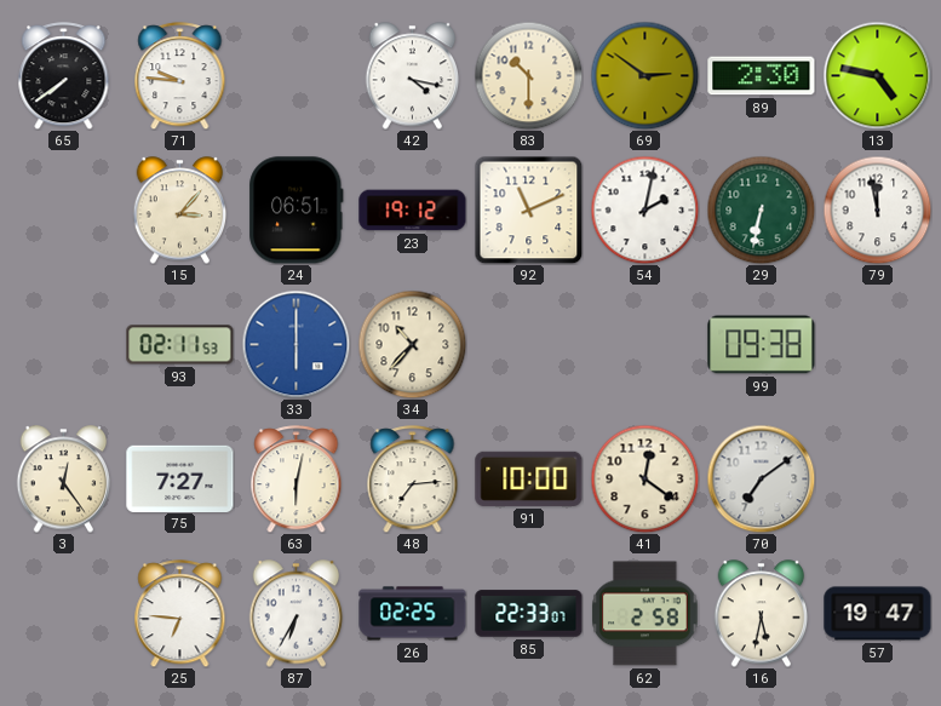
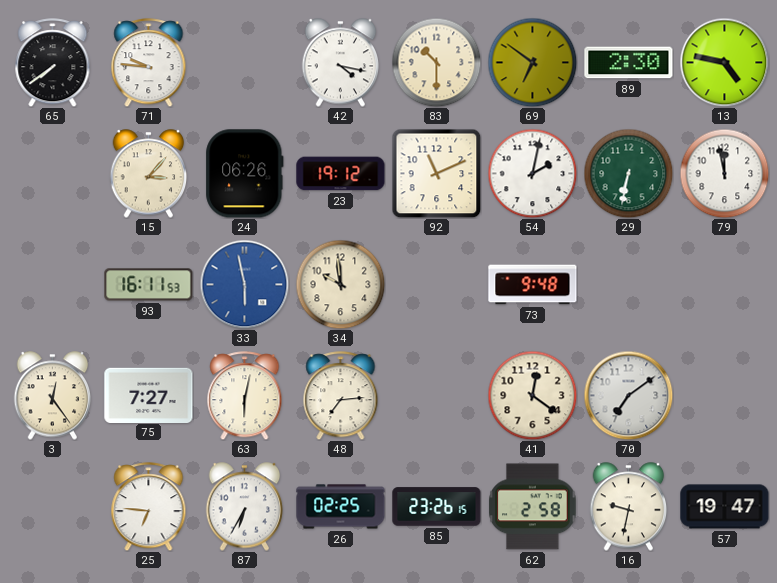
69: 2:51 -> 6:51 (532, 62)
24: 06:51 -> 06:26 (245, 174)
93: 02:11 -> 16:11 (149, 285)
33: 6:00 -> 5:58 (244, 284)
34: 10:37 -> 9:59 (340, 284)
73: none -> 9:48 (533, 285)
99: 09:38 -> none (762, 345)
91: 10:00 -> none (529, 478)
85: 22:33 -> 23:26 (437, 507)
16: 5:32 -> 9:32 (629, 507)
